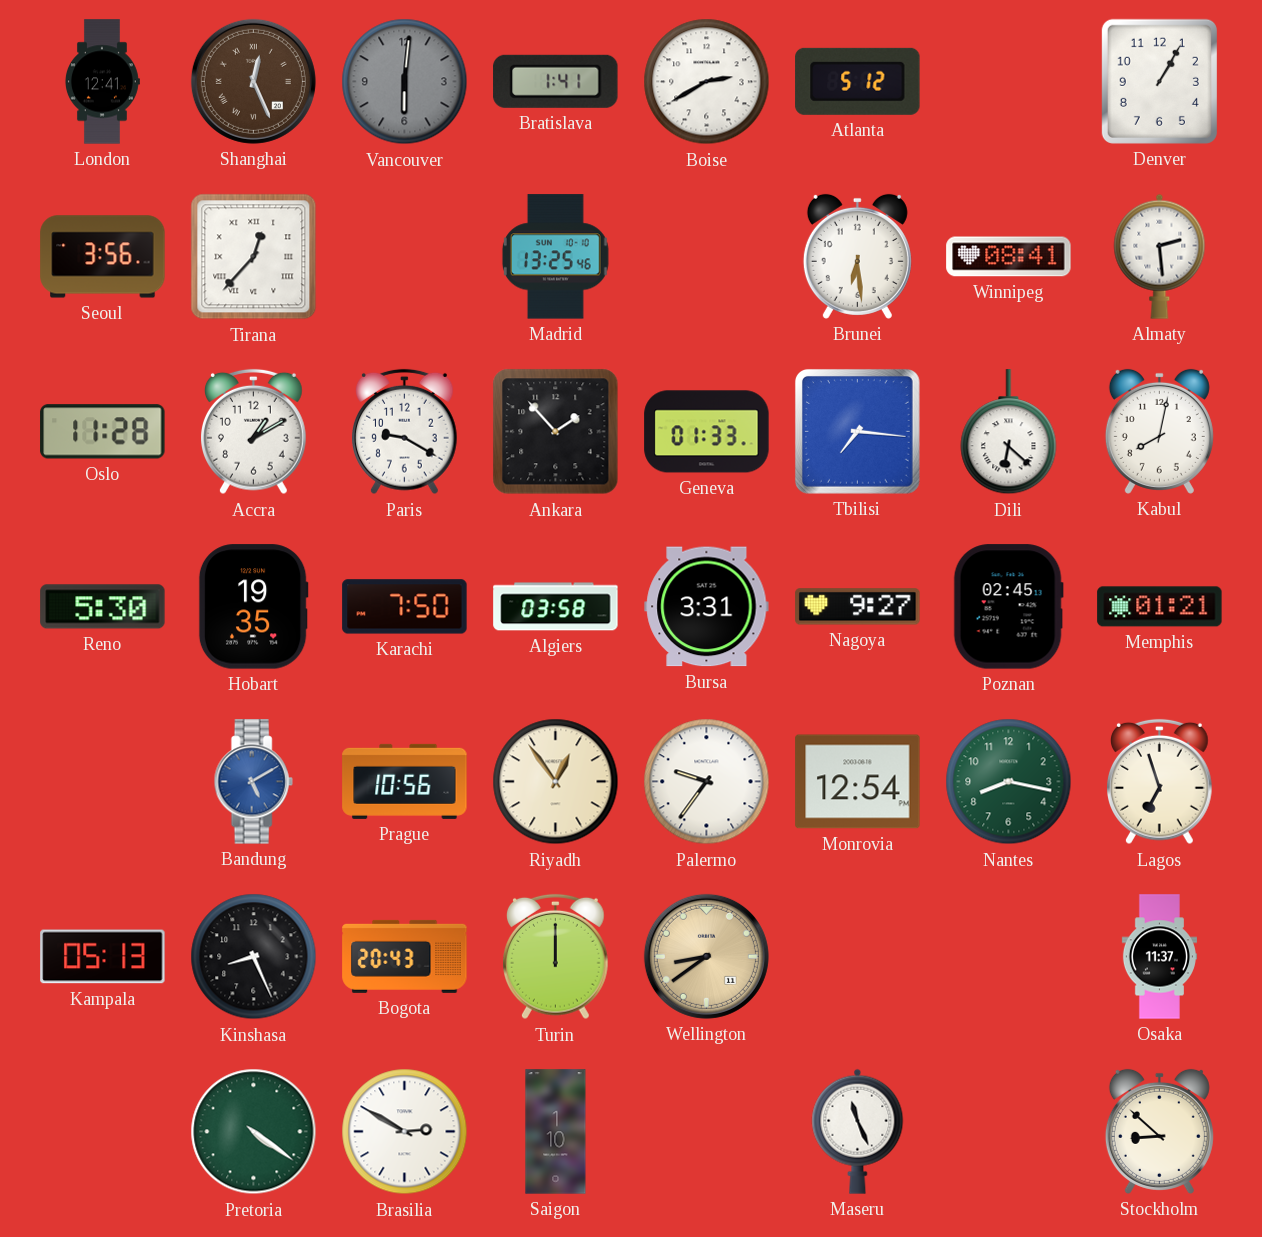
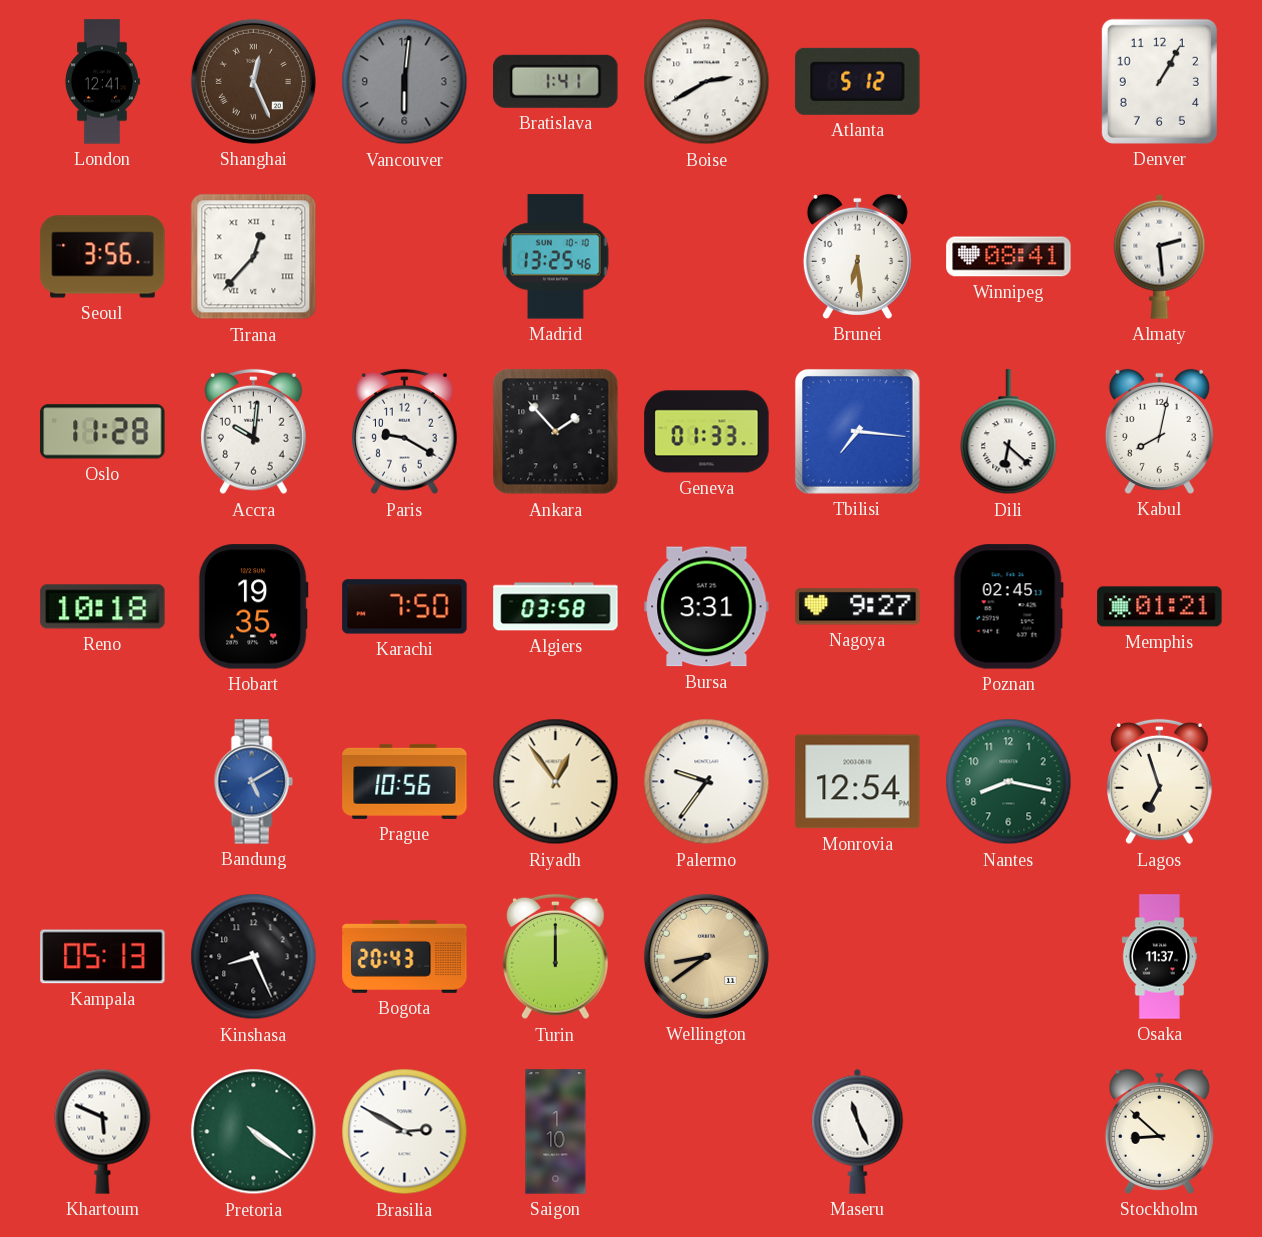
Accra: 1:10 -> 10:01 (254, 432)
Reno: 5:30 -> 10:18 (103, 607)
Khartoum: none -> 5:49 (103, 1131)
